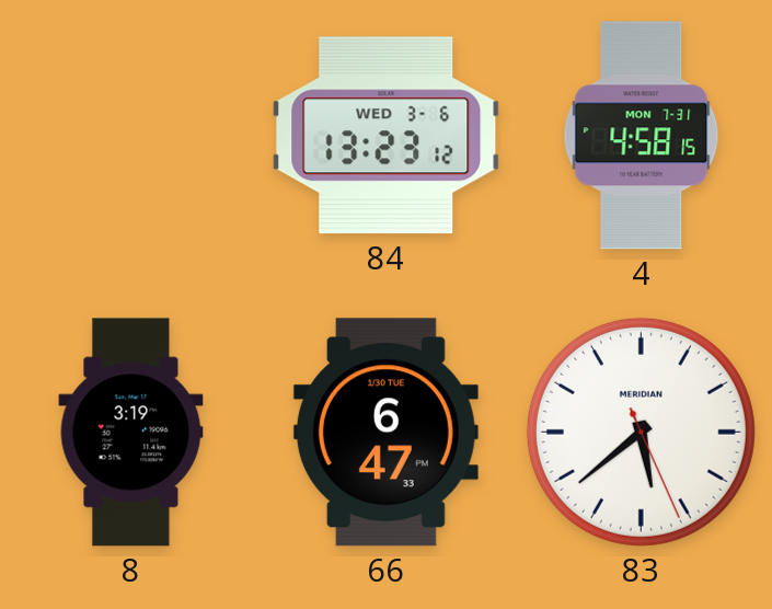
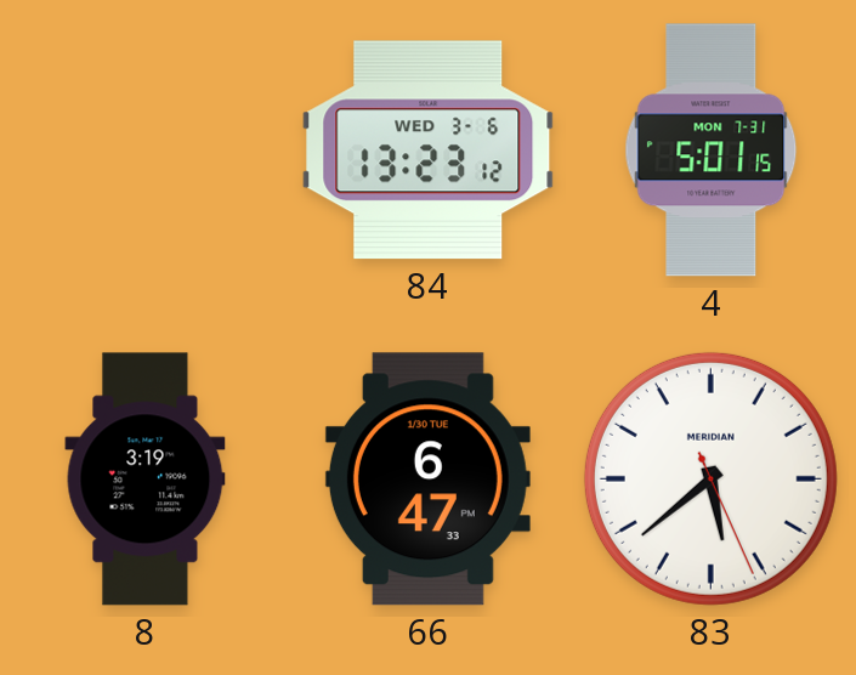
4: 4:58 -> 5:01 (712, 151)
